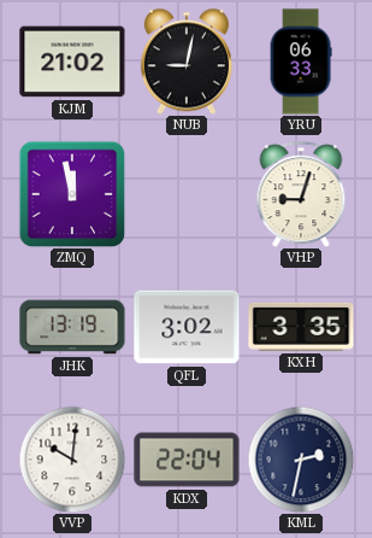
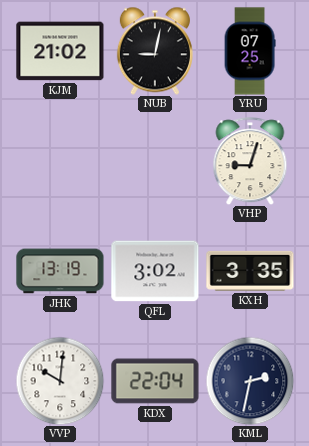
YRU: 06:33 -> 07:25 (250, 51)
ZMQ: 11:58 -> none (72, 194)
